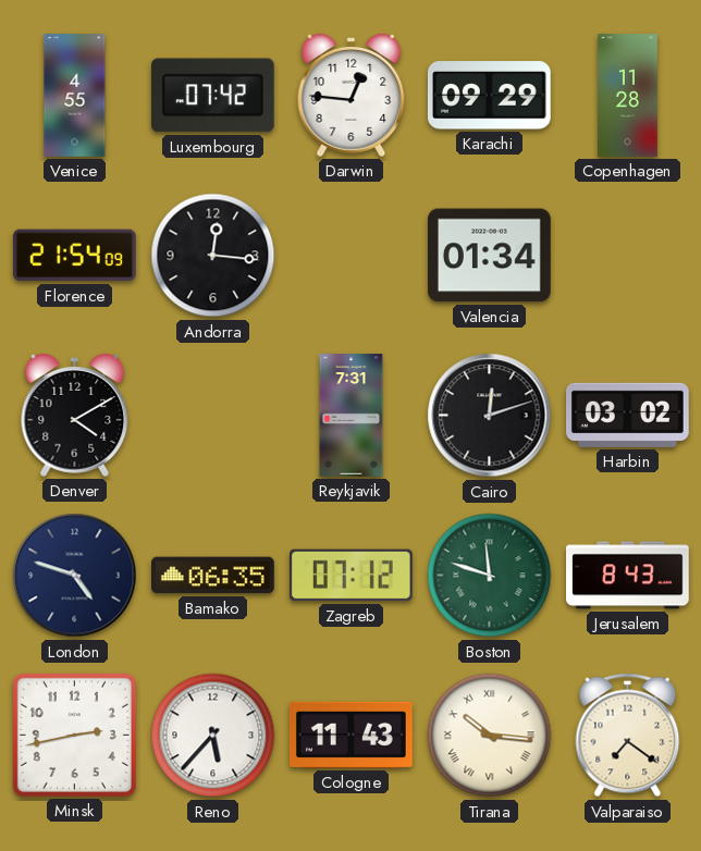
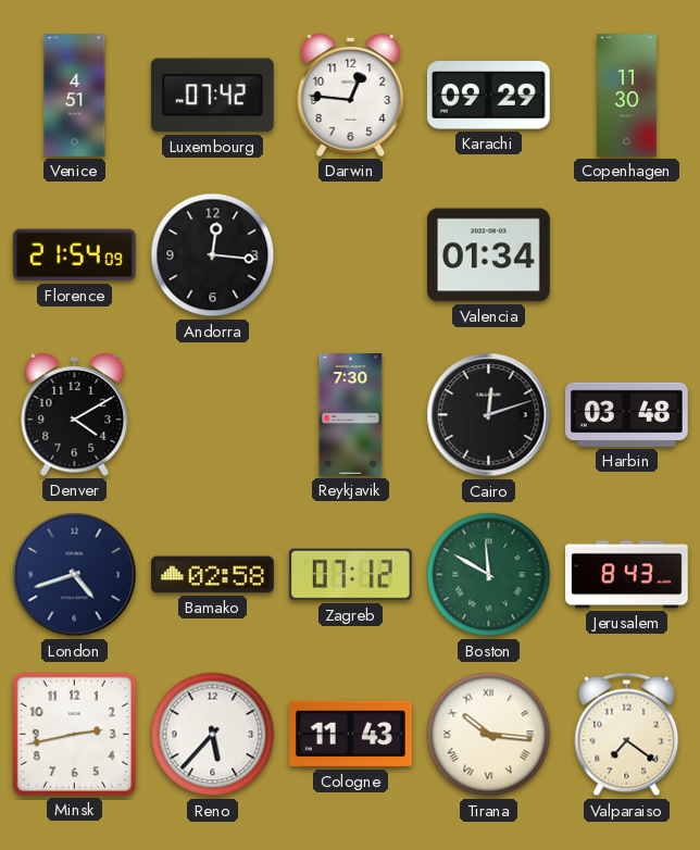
Venice: 4:55 -> 4:51 (75, 96)
Copenhagen: 11:28 -> 11:30 (627, 96)
Reykjavik: 7:31 -> 7:30 (351, 415)
Harbin: 03:02 -> 03:48 (627, 414)
London: 4:48 -> 4:42 (75, 575)
Bamako: 06:35 -> 02:58 (213, 575)
Boston: 11:48 -> 11:50 (489, 575)
